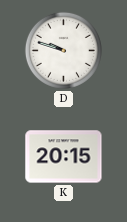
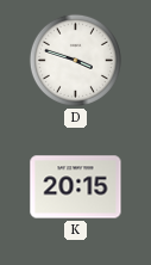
D: 9:48 -> 3:48 (75, 60)
